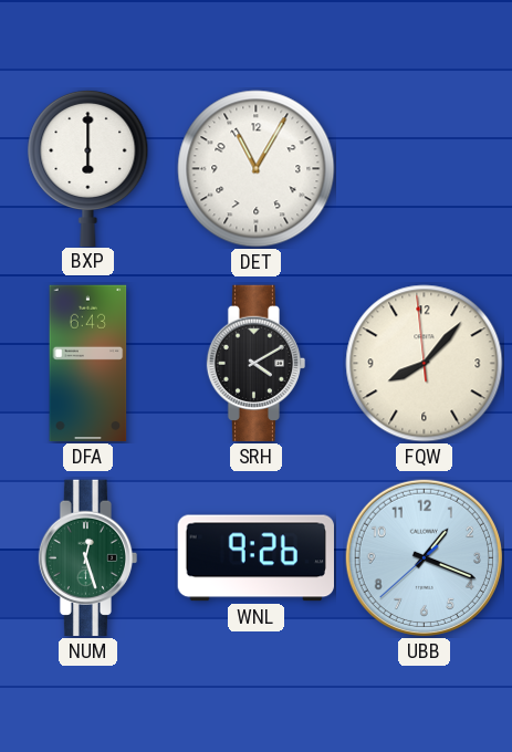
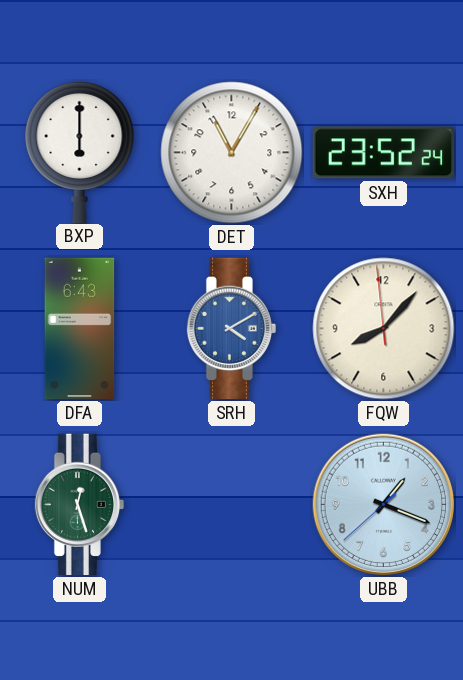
SXH: none -> 23:52 (383, 153)
SRH dial: black -> blue (232, 329)
WNL: 9:26 -> none (255, 558)
